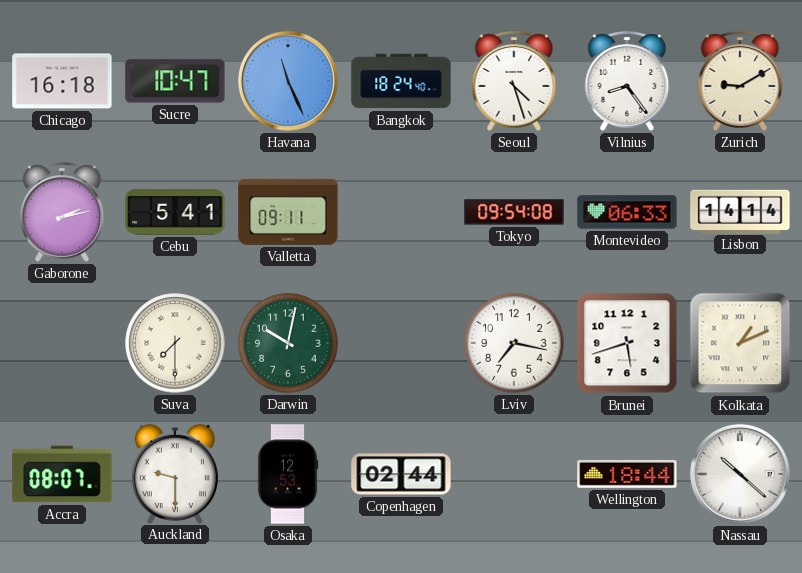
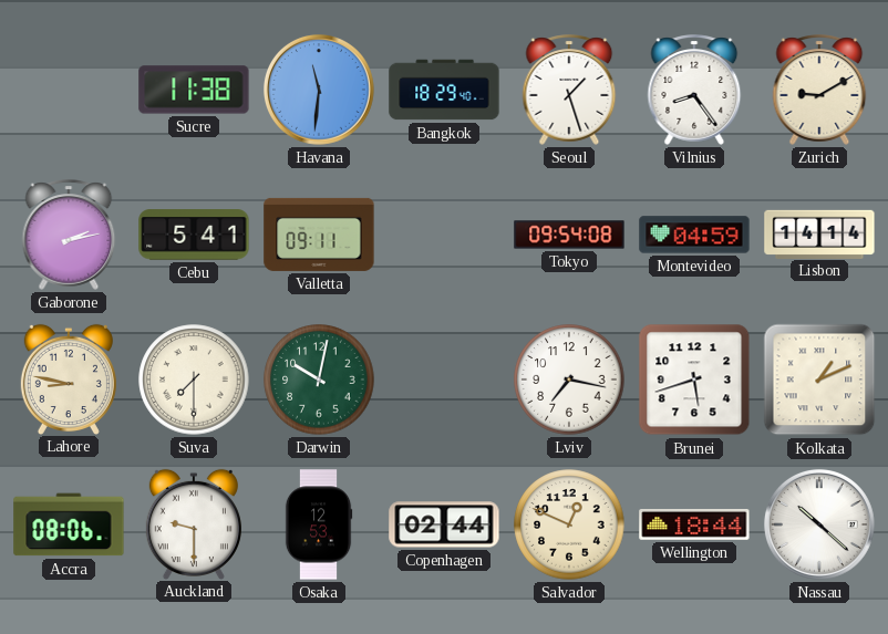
Chicago: 16:18 -> none (62, 81)
Sucre: 10:47 -> 11:38 (194, 90)
Havana: 11:26 -> 11:31 (319, 90)
Bangkok: 18:24 -> 18:29 (444, 90)
Seoul: 4:27 -> 1:27 (569, 90)
Montevideo: 06:33 -> 04:59 (694, 235)
Lahore: none -> 8:47 (69, 378)
Accra: 08:07 -> 08:06 (69, 524)
Salvador: none -> 12:49 (569, 524)
